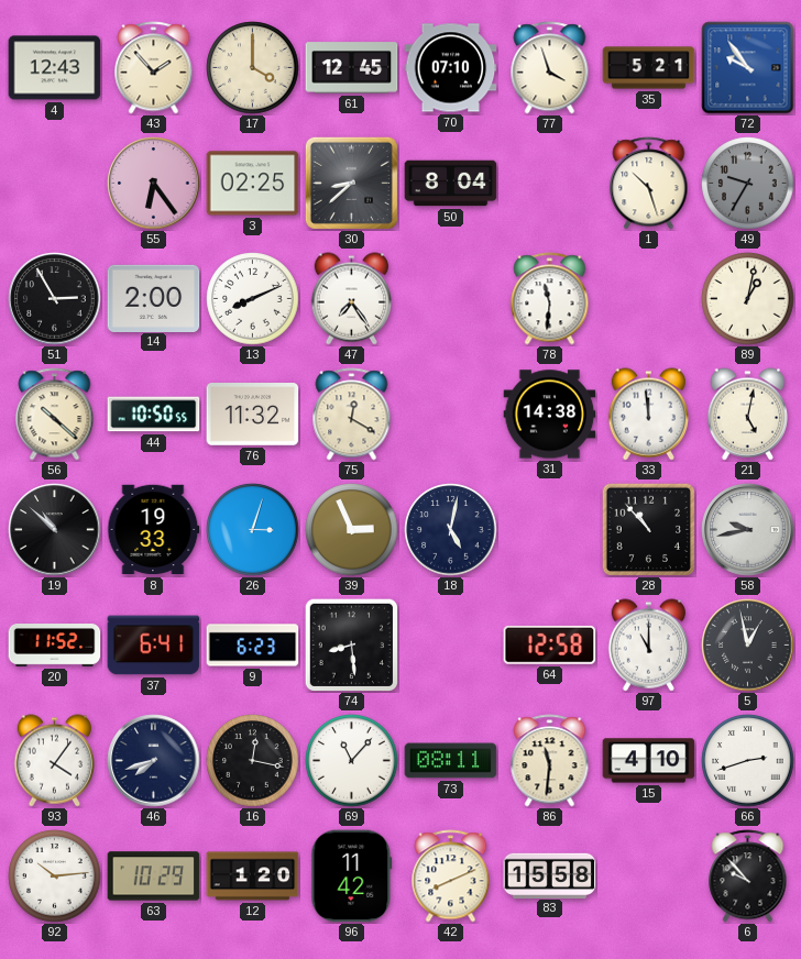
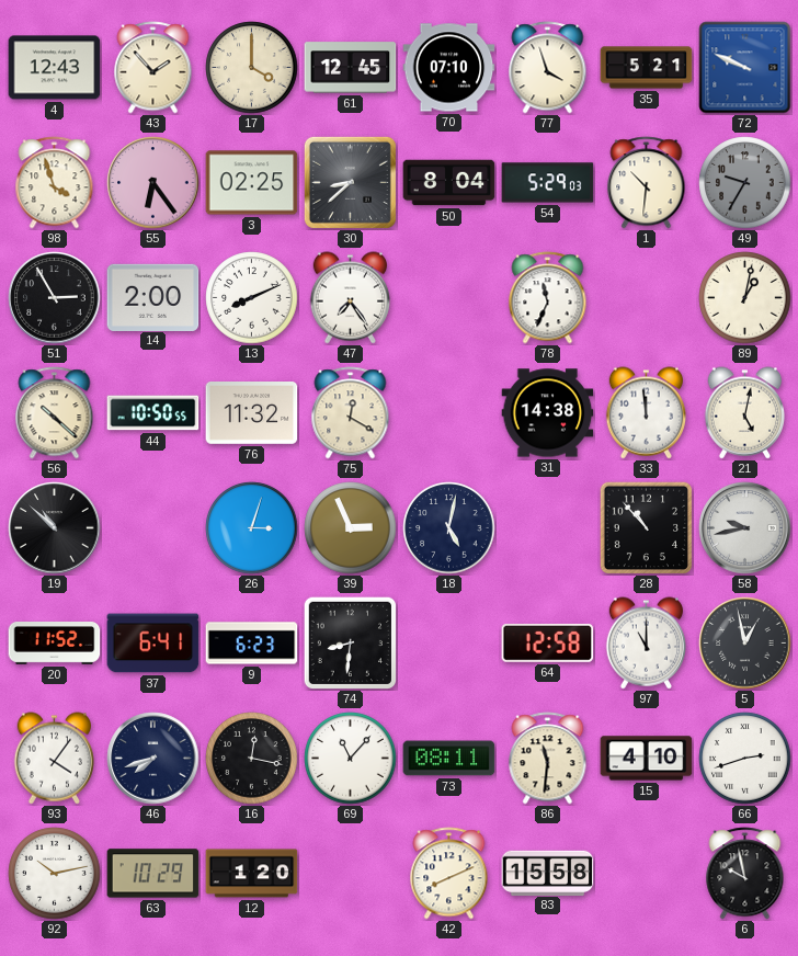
72: 9:54 -> 9:49 (745, 68)
98: none -> 3:57 (55, 183)
54: none -> 5:29 (548, 183)
1: 10:27 -> 10:31 (647, 183)
78: 11:31 -> 11:34 (548, 298)
8: 19:33 -> none (154, 530)
74: 8:29 -> 8:31 (350, 642)
92: 10:14 -> 10:13 (55, 874)
96: 11:42 -> none (352, 877)
6: 9:53 -> 9:58 (745, 874)
